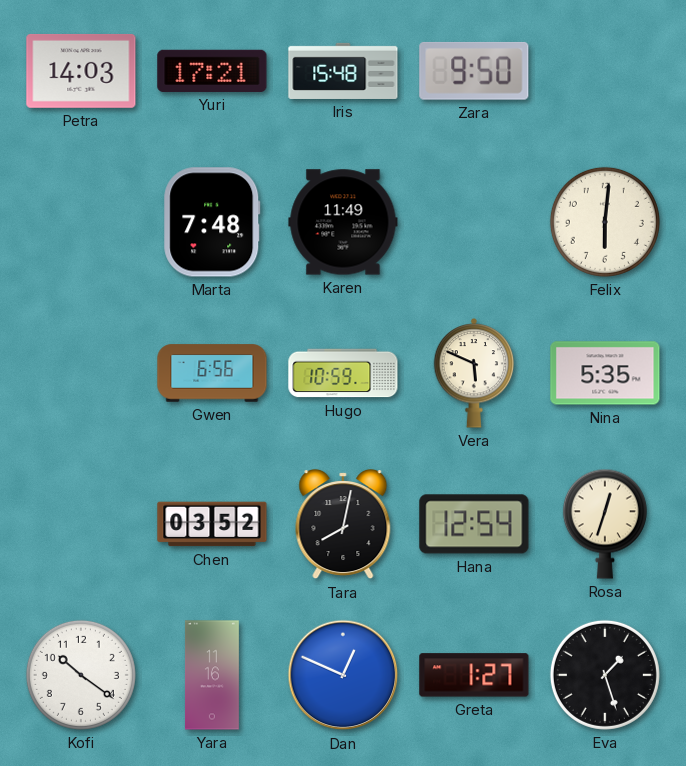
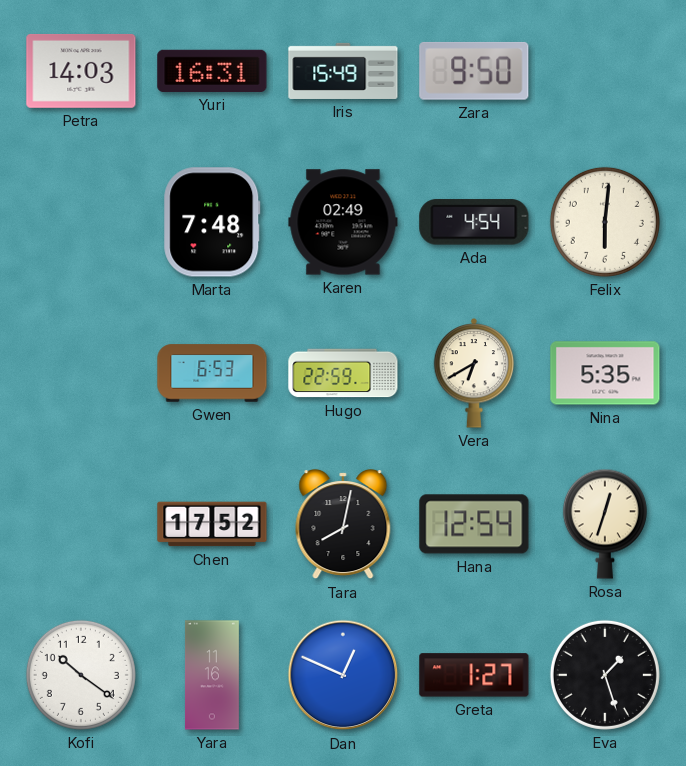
Yuri: 17:21 -> 16:31 (212, 71)
Iris: 15:48 -> 15:49 (343, 71)
Karen: 11:49 -> 02:49 (343, 222)
Ada: none -> 4:54 (474, 222)
Gwen: 6:56 -> 6:53 (212, 373)
Hugo: 10:59 -> 22:59 (343, 373)
Vera: 5:49 -> 6:40 (474, 374)
Chen: 03:52 -> 17:52 (212, 524)
